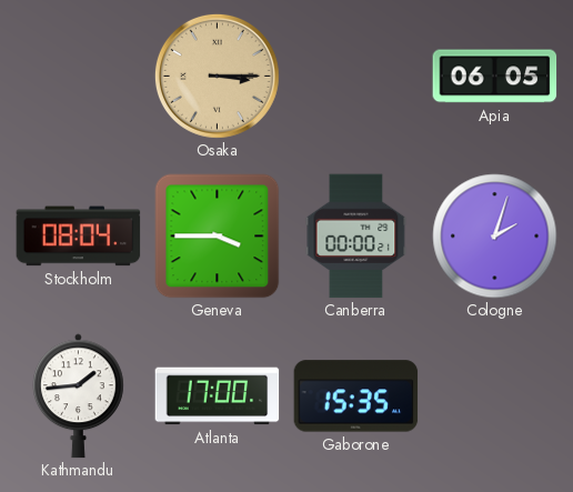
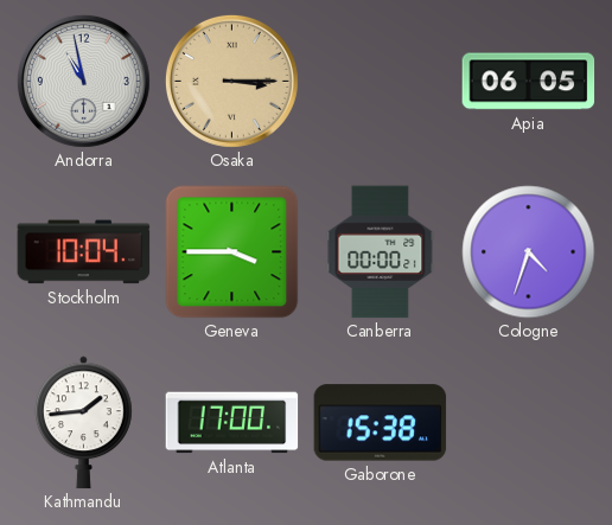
Andorra: none -> 10:58 (83, 81)
Stockholm: 08:04 -> 10:04 (84, 252)
Cologne: 2:03 -> 4:33 (529, 252)
Gaborone: 15:35 -> 15:38 (381, 423)
